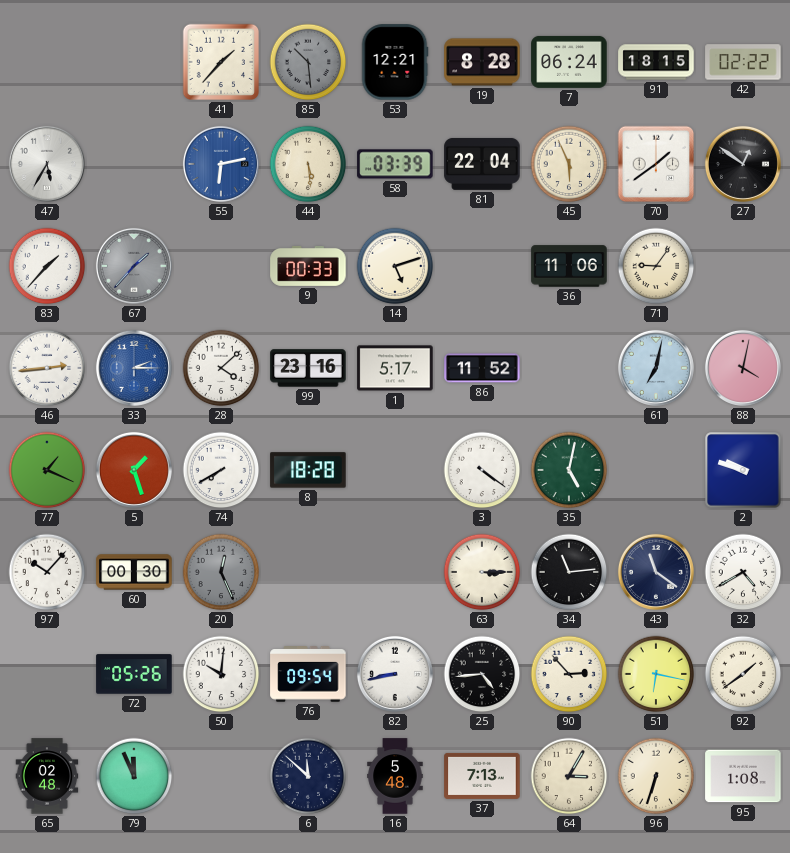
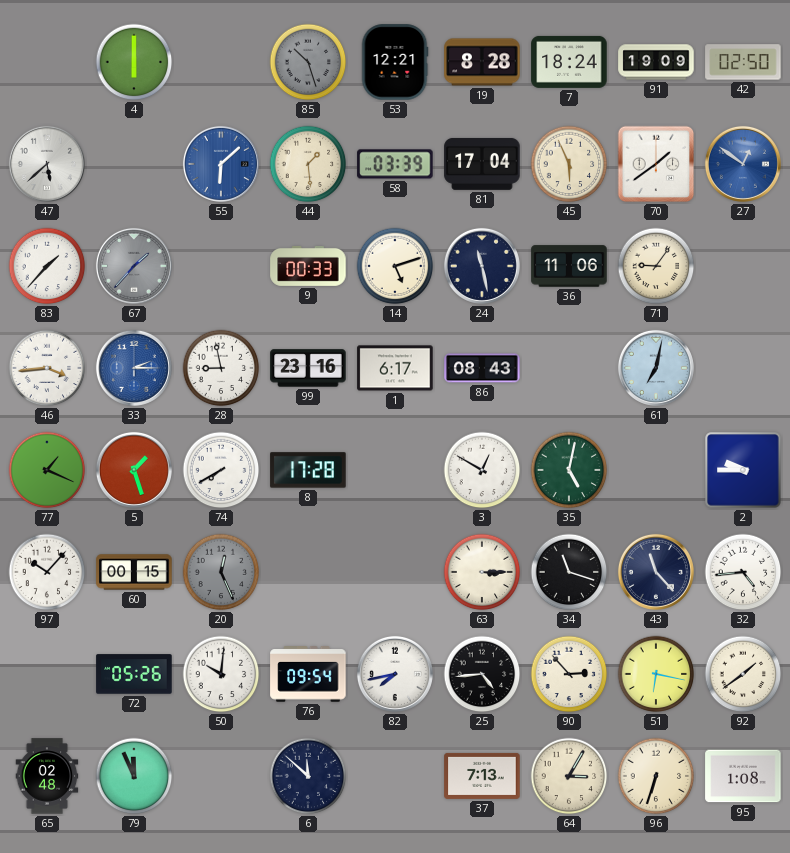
4: none -> 6:00 (134, 62)
41: 1:37 -> none (221, 62)
85: 10:29 -> 10:27 (308, 62)
7: 06:24 -> 18:24 (569, 62)
91: 18:15 -> 19:09 (656, 62)
42: 02:22 -> 02:50 (743, 62)
47: 5:35 -> 5:38 (47, 164)
55: 6:13 -> 6:08 (221, 164)
44: 5:29 -> 1:29 (308, 164)
81: 22:04 -> 17:04 (482, 164)
27 dial: black -> blue (743, 164)
24: none -> 11:28 (482, 266)
46: 2:44 -> 3:44 (47, 368)
28: 4:08 -> 8:58 (221, 368)
1: 5:17 -> 6:17 (395, 368)
86: 11:52 -> 08:43 (482, 368)
88: 4:02 -> none (743, 368)
8: 18:28 -> 17:28 (308, 470)
3: 4:21 -> 12:50 (482, 470)
2: 9:48 -> 9:45 (743, 470)
60: 00:30 -> 00:15 (134, 572)
34: 11:14 -> 11:18 (569, 572)
43: 11:21 -> 11:23 (656, 572)
32: 4:40 -> 4:44 (743, 572)
82: 8:43 -> 7:43 (395, 674)
16: 5:48 -> none (395, 776)
